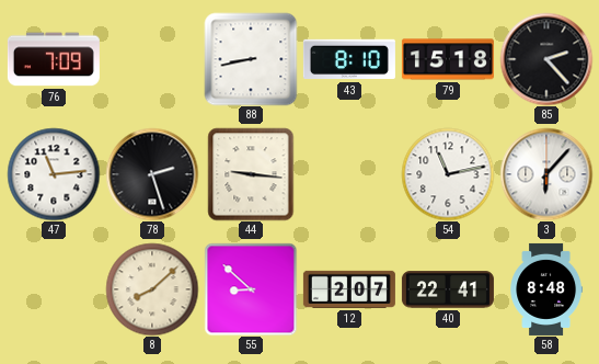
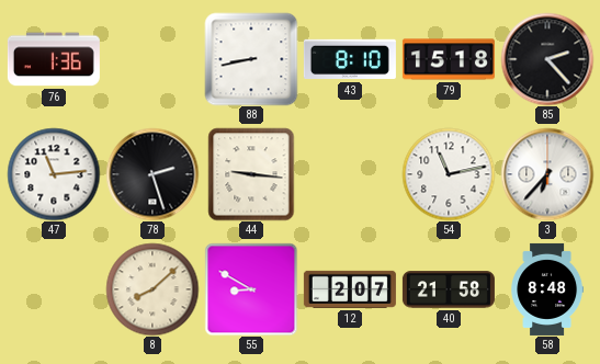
76: 7:09 -> 1:36 (54, 59)
3: 6:07 -> 6:37 (547, 174)
55: 8:52 -> 8:50 (251, 289)
40: 22:41 -> 21:58 (449, 289)
